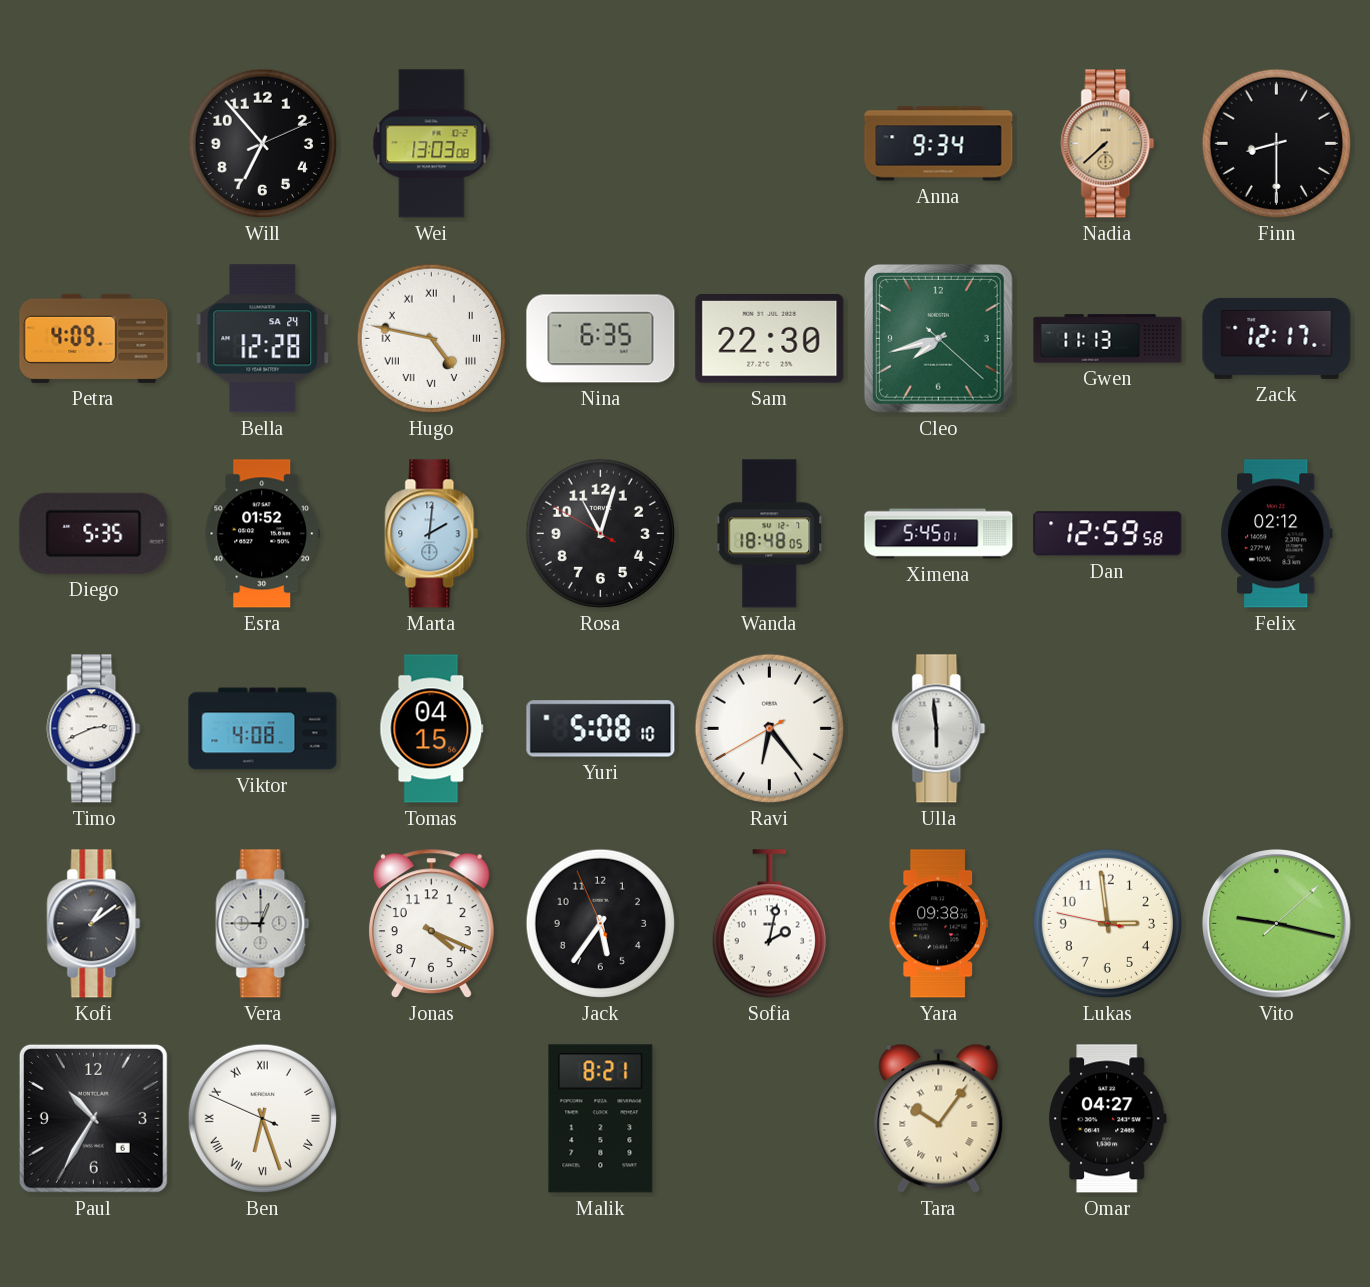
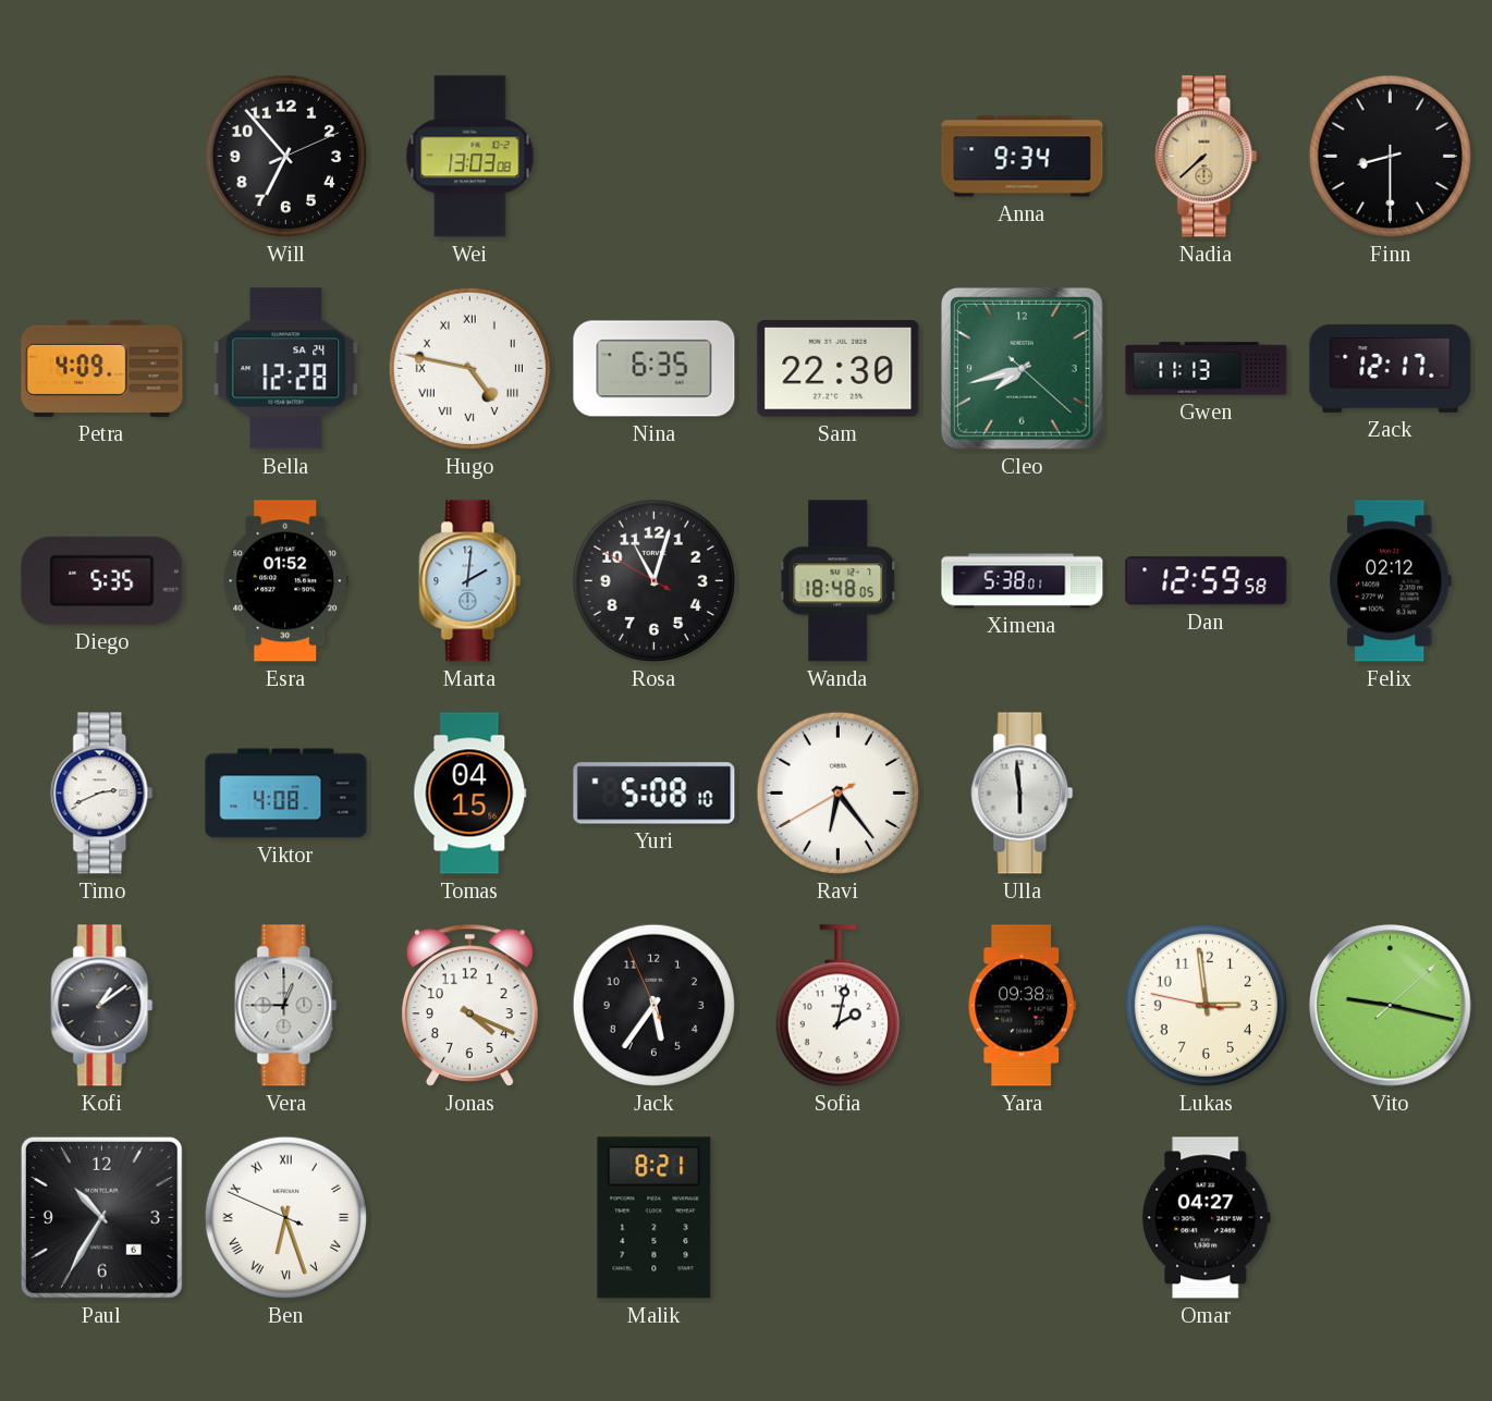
Ximena: 5:45 -> 5:38 (1023, 581)
Tara: 10:06 -> none (939, 1118)
